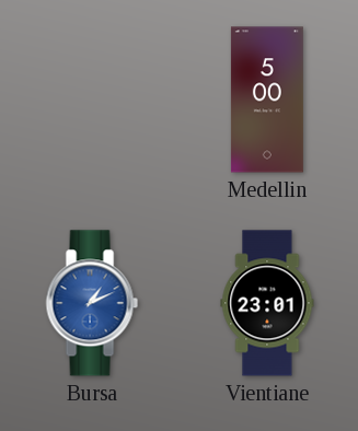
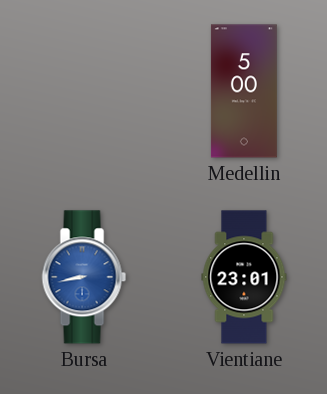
Bursa: 1:11 -> 8:43 (84, 277)
